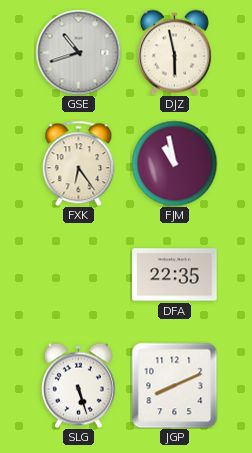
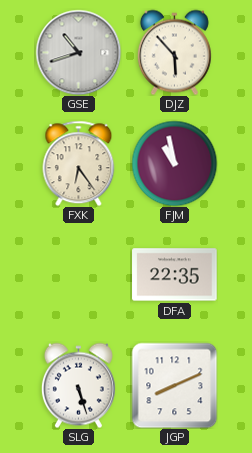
DJZ: 5:58 -> 5:53 (174, 52)
